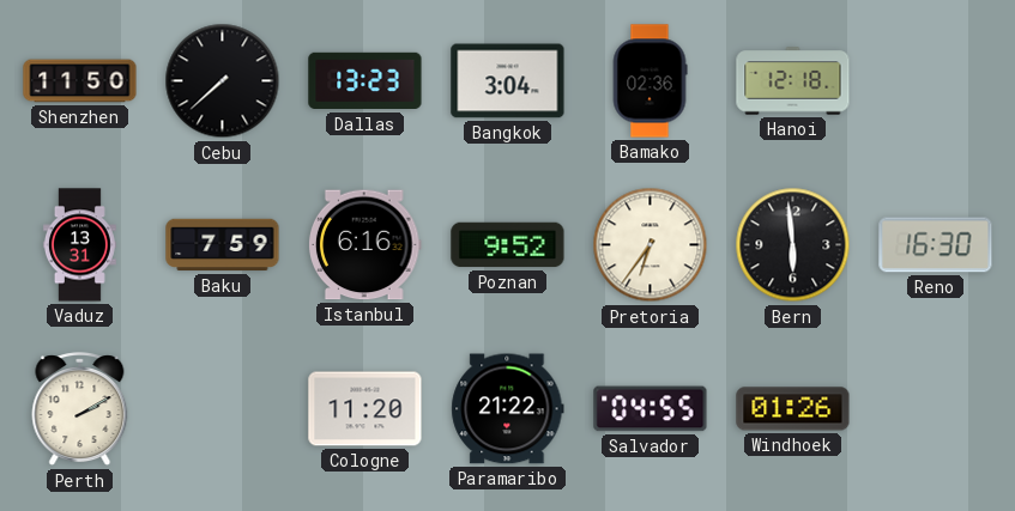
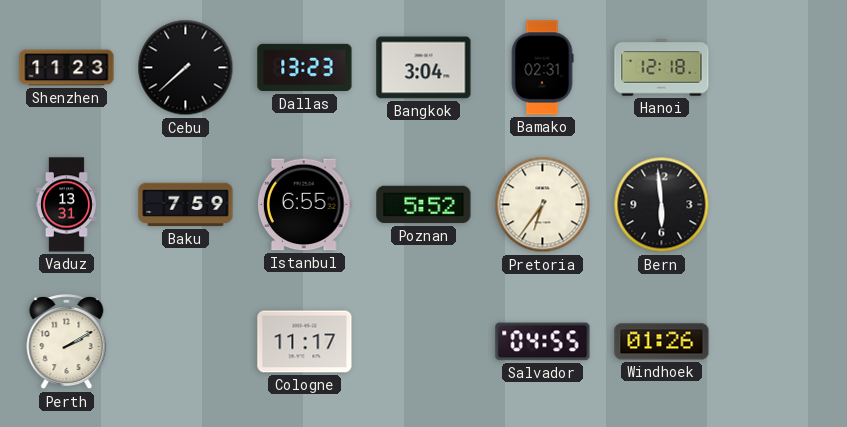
Shenzhen: 11:50 -> 11:23 (67, 68)
Bamako: 02:36 -> 02:31 (542, 68)
Istanbul: 6:16 -> 6:55 (305, 205)
Poznan: 9:52 -> 5:52 (424, 205)
Reno: 16:30 -> none (936, 245)
Cologne: 11:20 -> 11:17 (305, 342)
Paramaribo: 21:22 -> none (508, 409)
